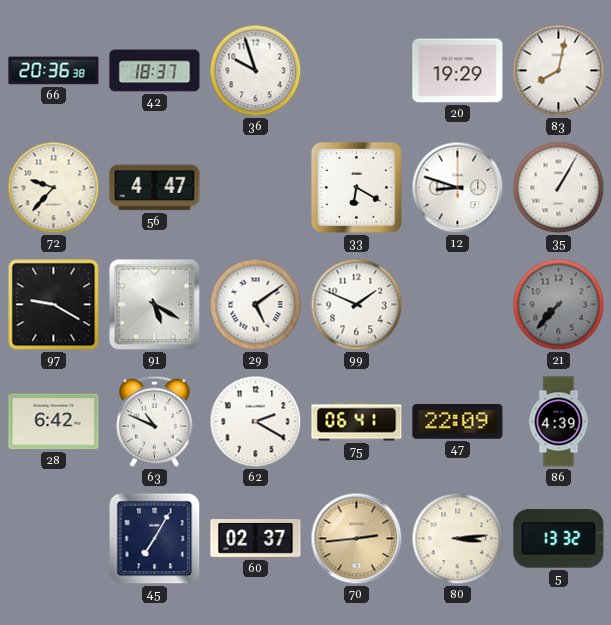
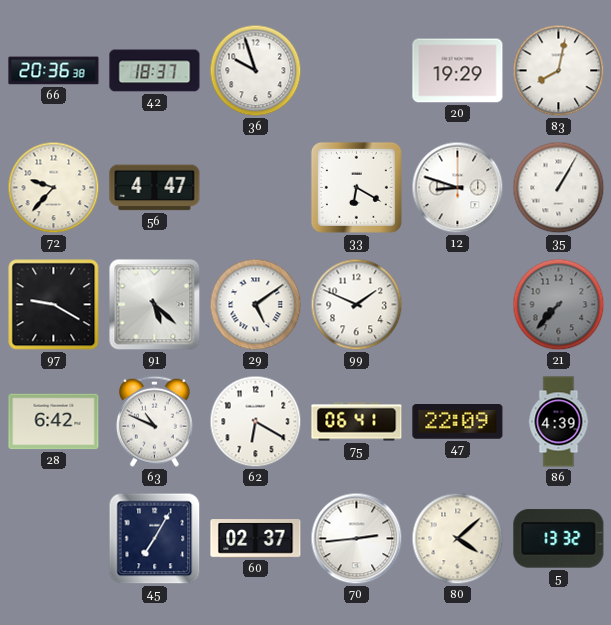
91: 5:20 -> 5:22 (155, 305)
62: 2:20 -> 6:20 (256, 422)
70 dial: champagne -> white (357, 539)
80: 3:14 -> 4:08 (458, 539)
